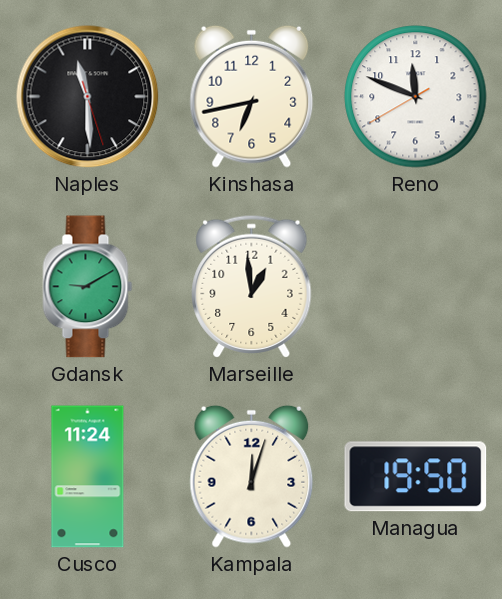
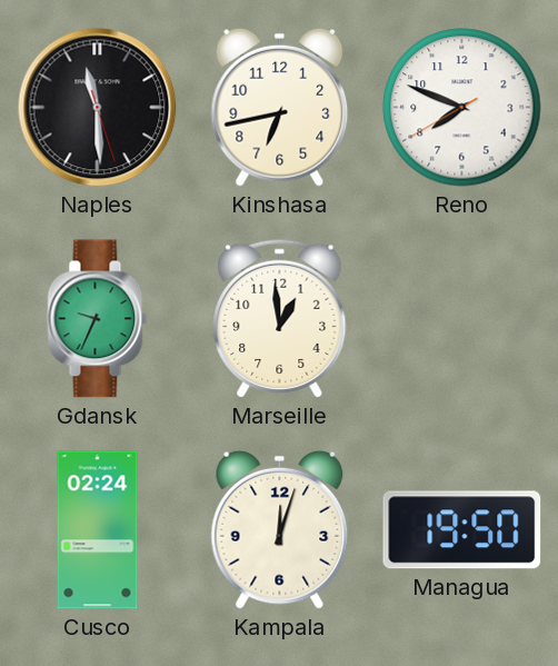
Reno: 11:48 -> 7:48 (462, 108)
Gdansk: 9:10 -> 9:34 (98, 319)
Cusco: 11:24 -> 02:24 (98, 530)
